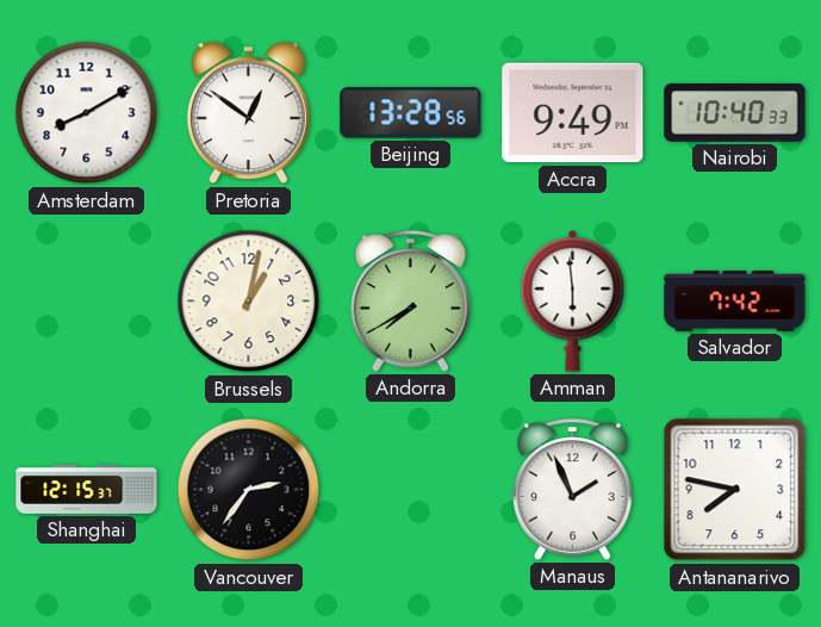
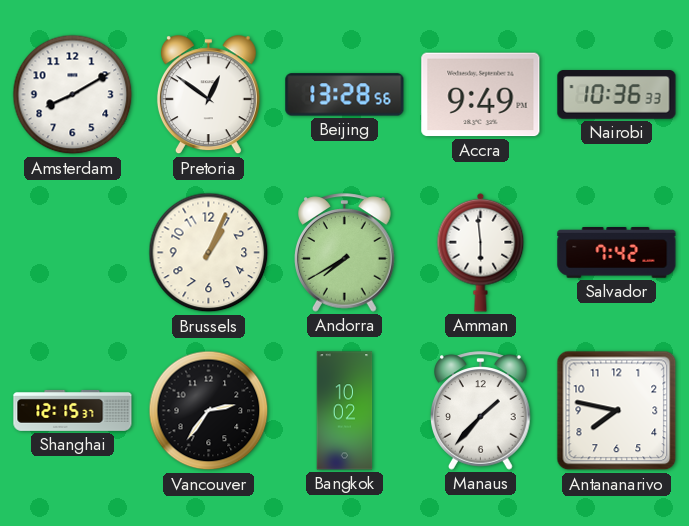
Nairobi: 10:40 -> 10:36 (617, 95)
Brussels: 1:02 -> 1:04 (209, 253)
Bangkok: none -> 10:02 (345, 411)
Manaus: 1:56 -> 1:37 (481, 411)
